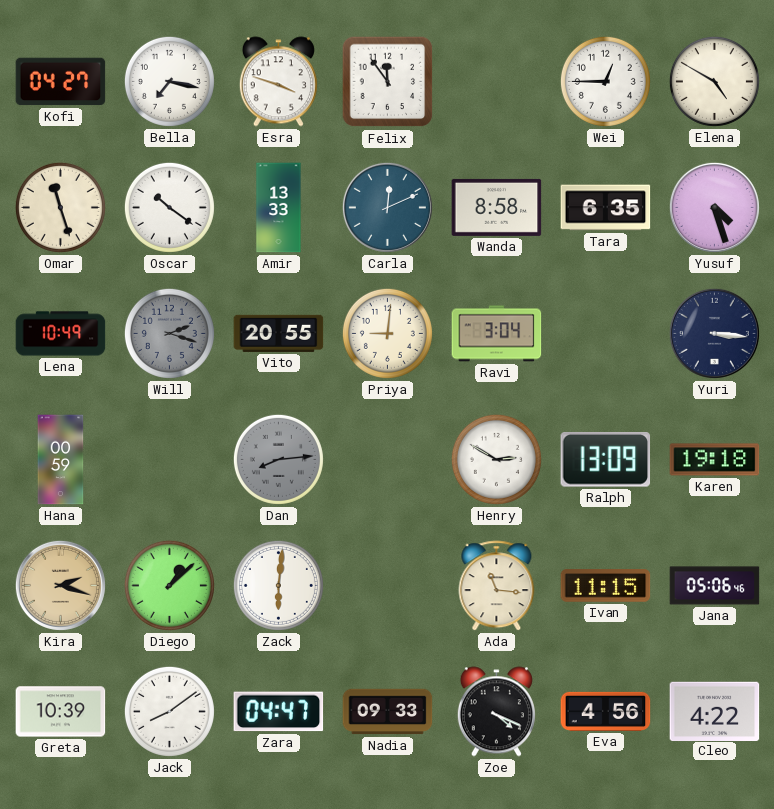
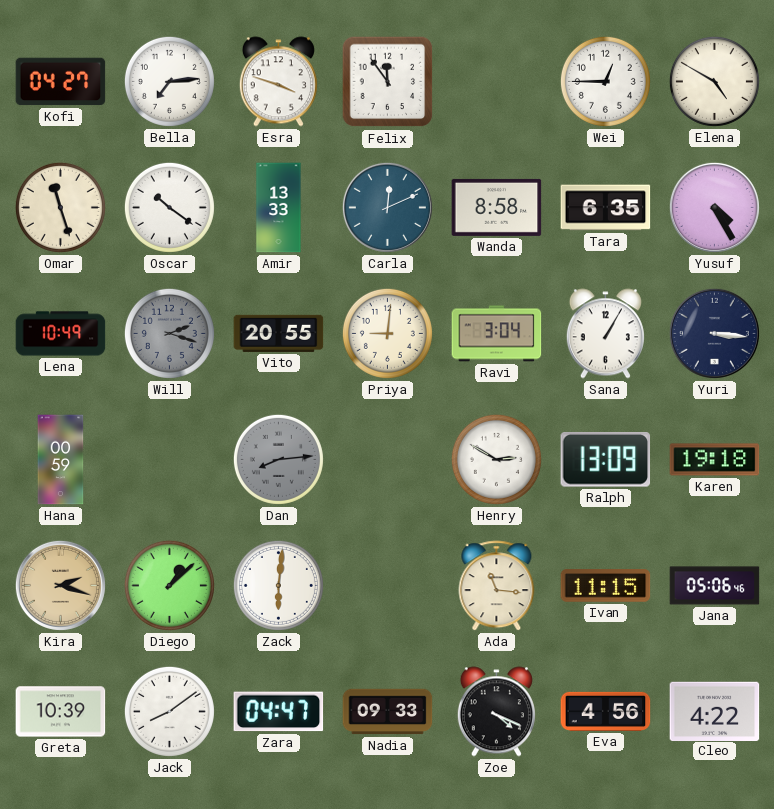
Bella: 7:17 -> 7:14 (169, 81)
Yusuf: 4:27 -> 4:25 (714, 207)
Sana: none -> 1:05 (605, 334)
